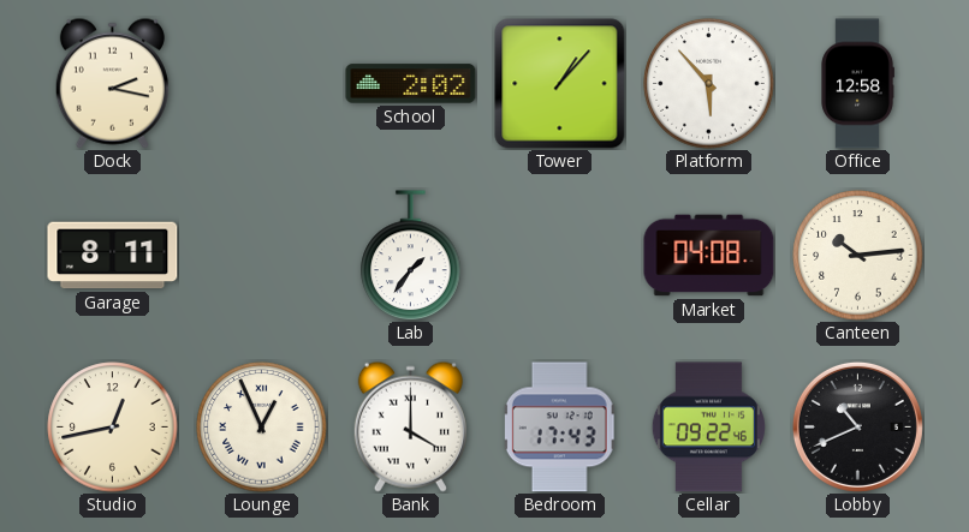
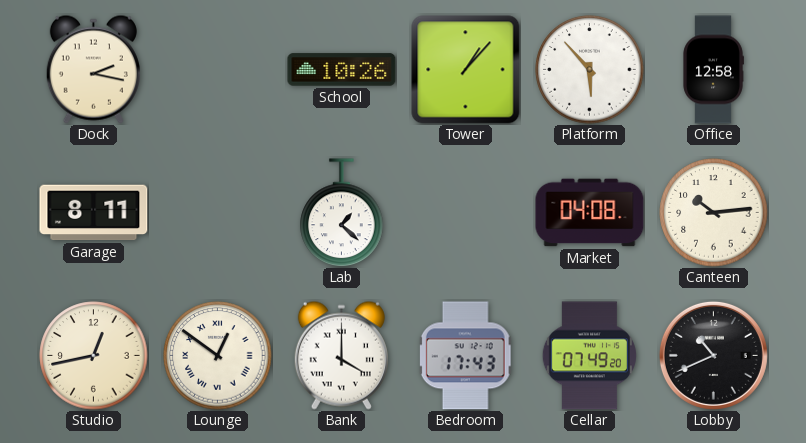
School: 2:02 -> 10:26 (342, 70)
Lab: 1:36 -> 1:22 (342, 213)
Lounge: 12:56 -> 12:51 (218, 356)
Cellar: 09:22 -> 07:49 (589, 356)
